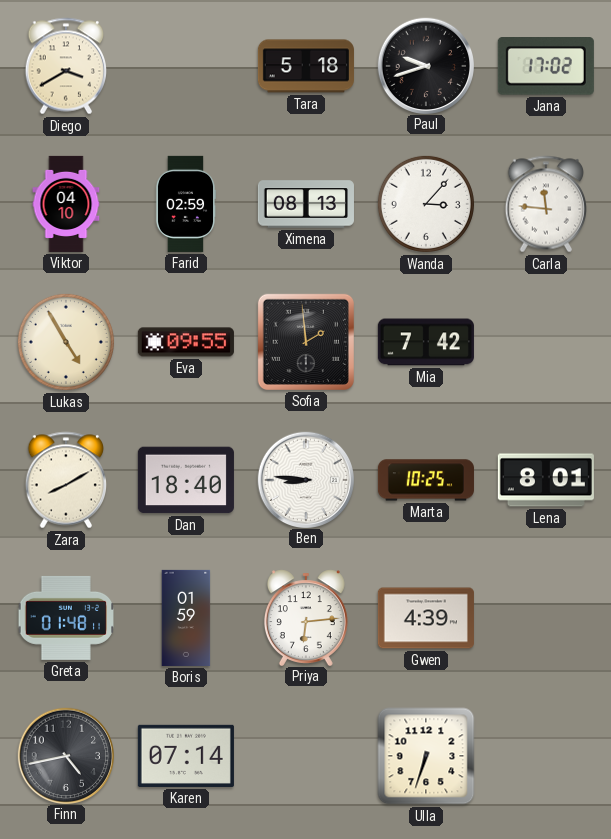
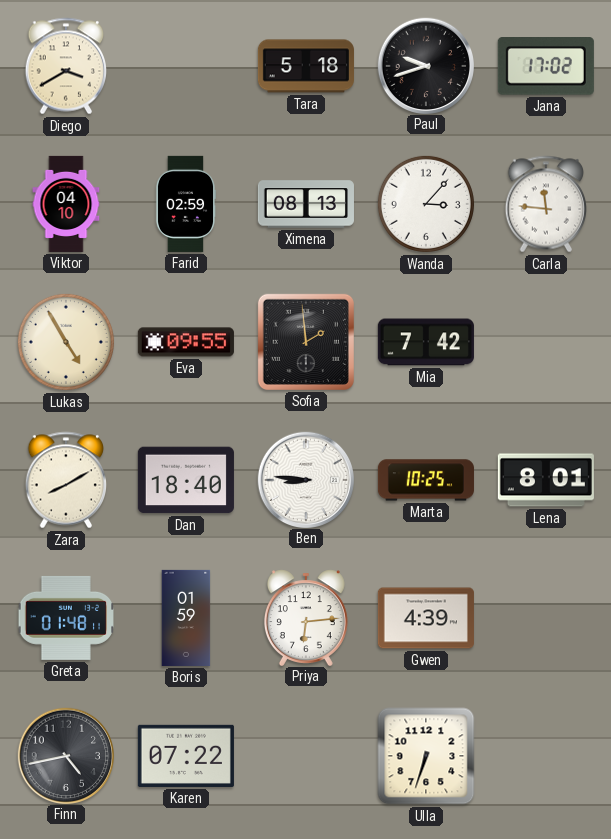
Karen: 07:14 -> 07:22 (186, 756)
